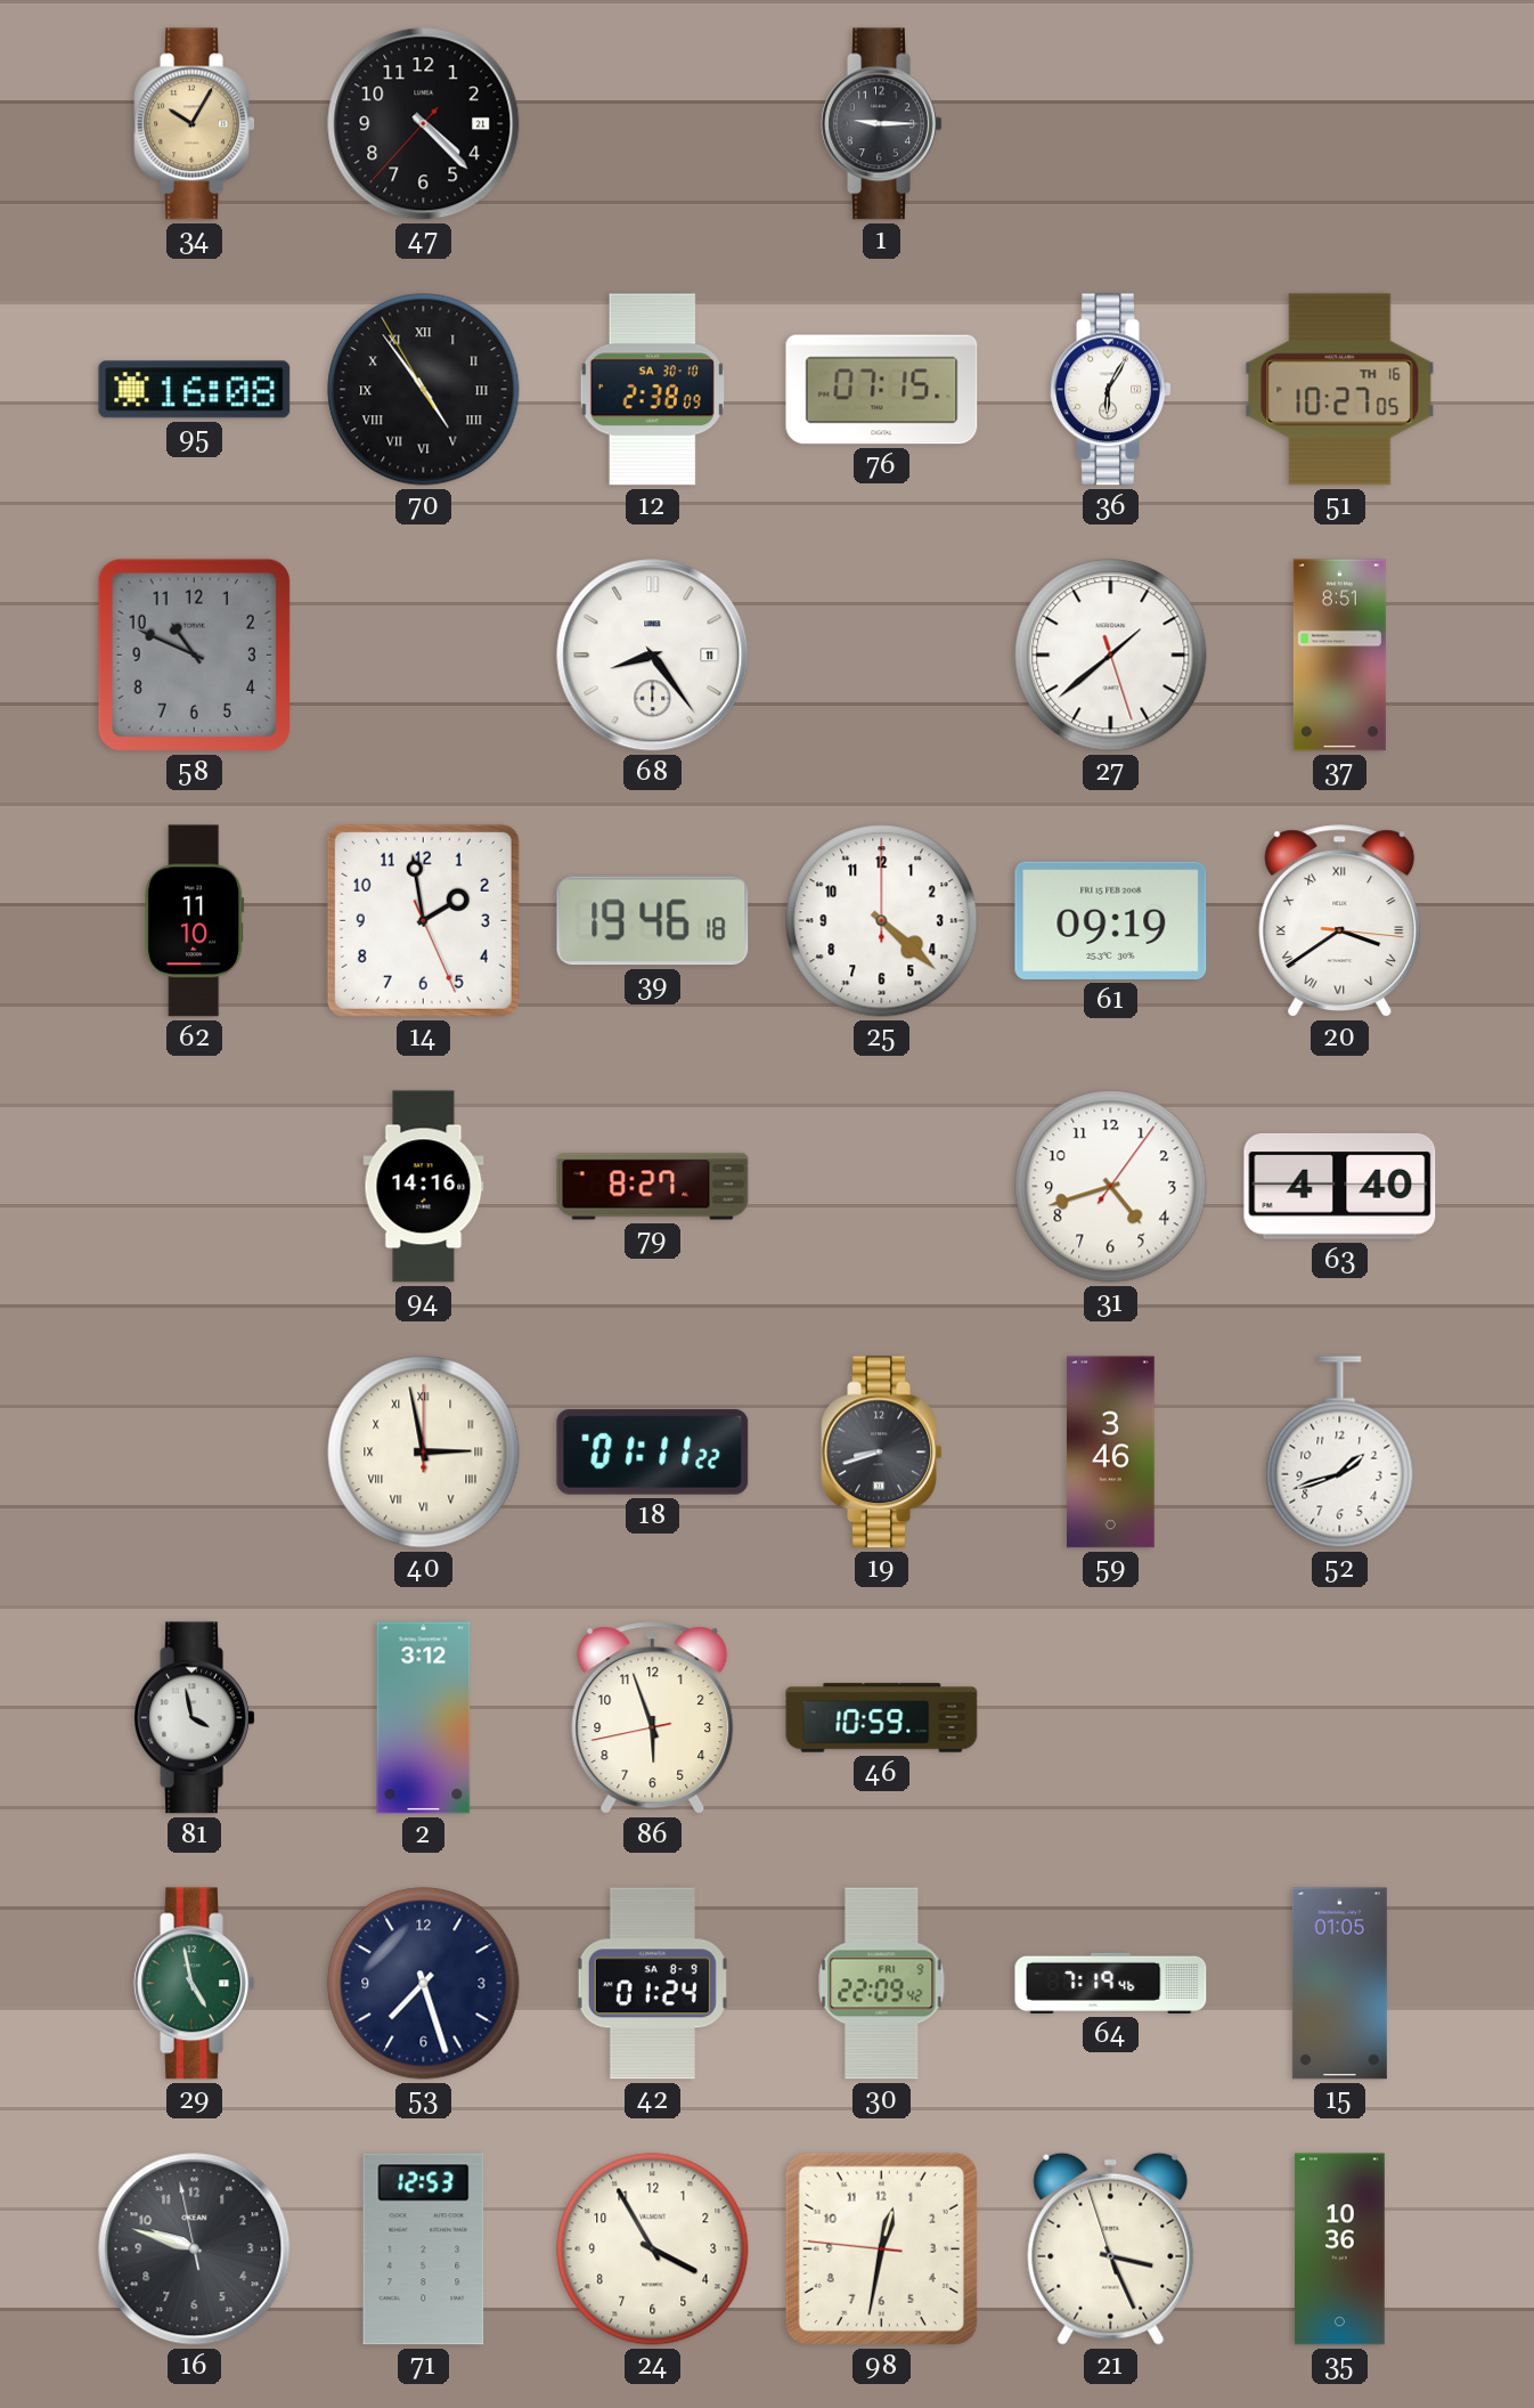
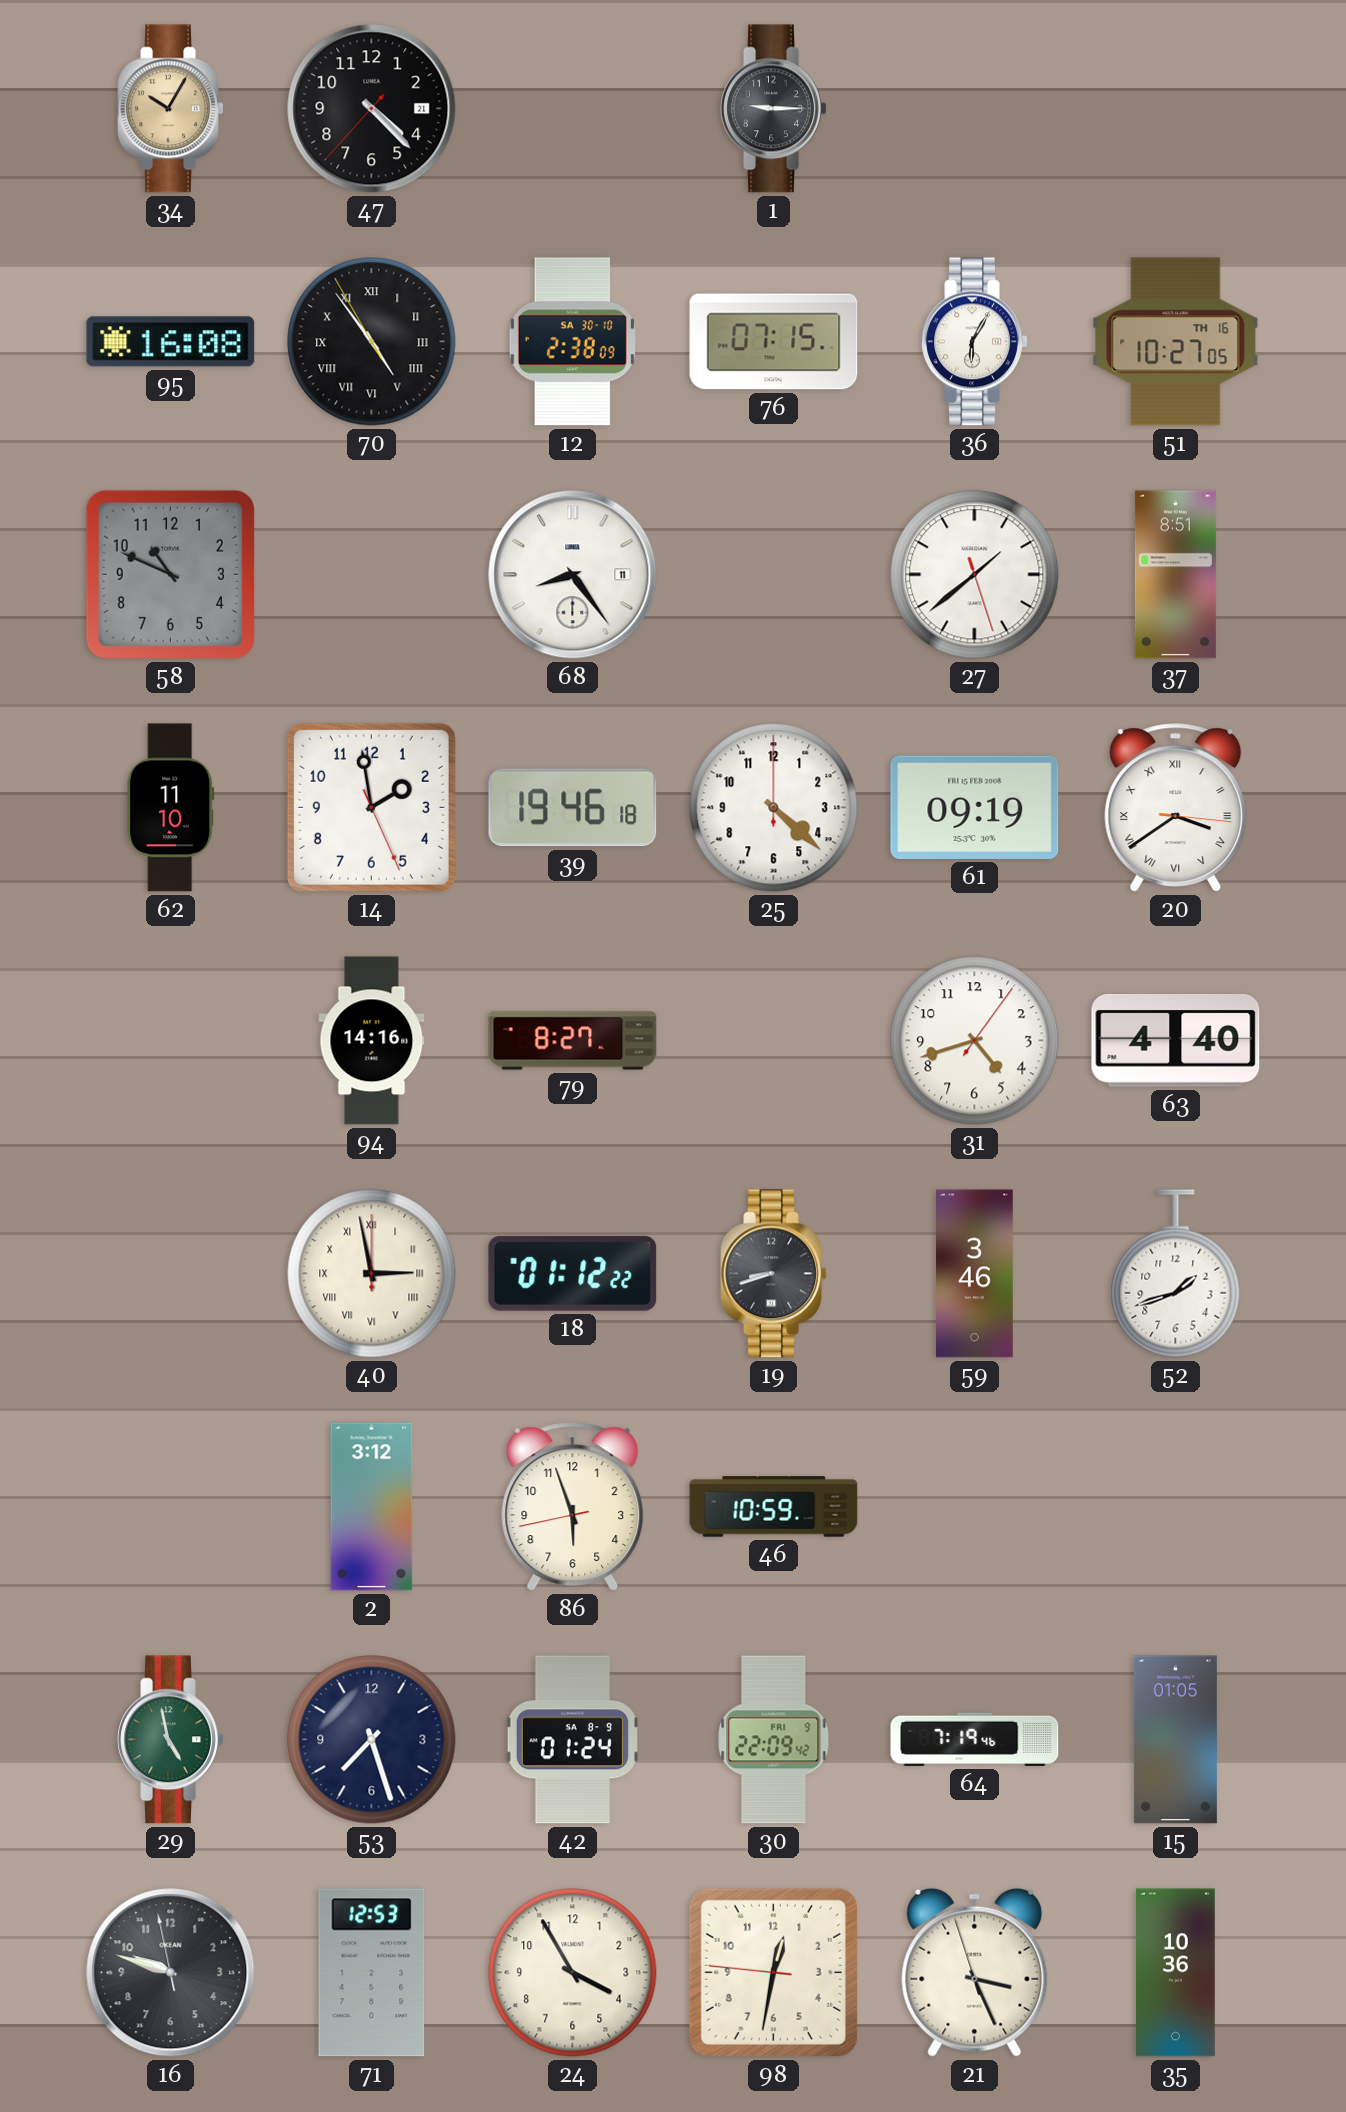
18: 01:11 -> 01:12 (573, 1273)
81: 3:58 -> none (195, 1718)
